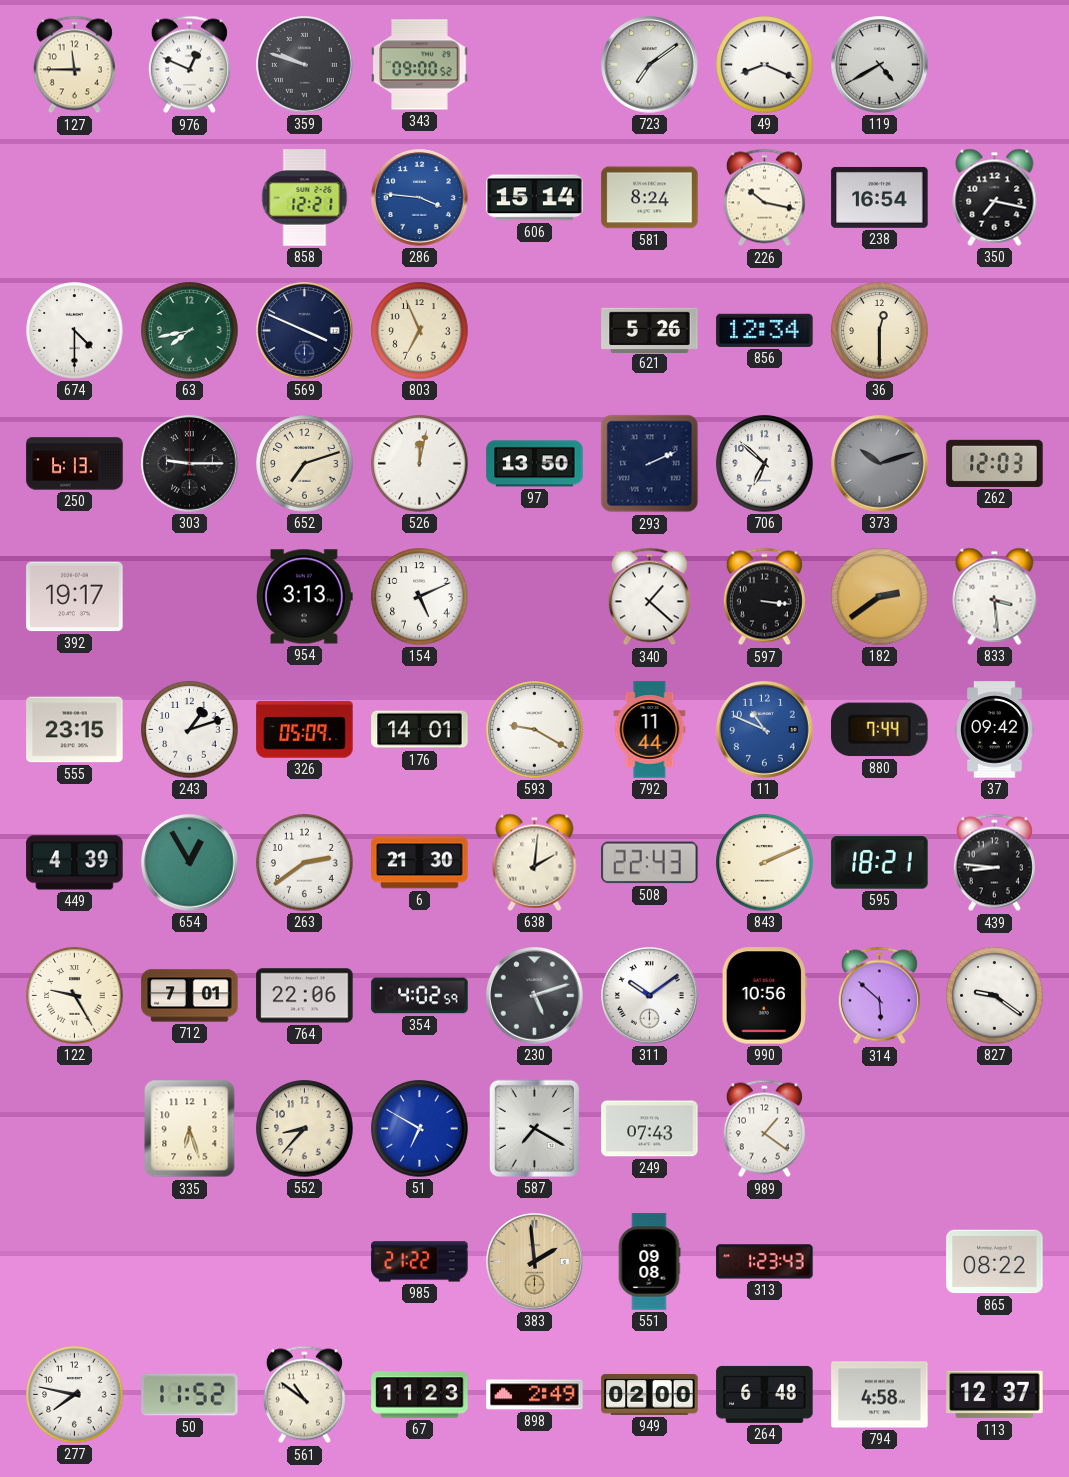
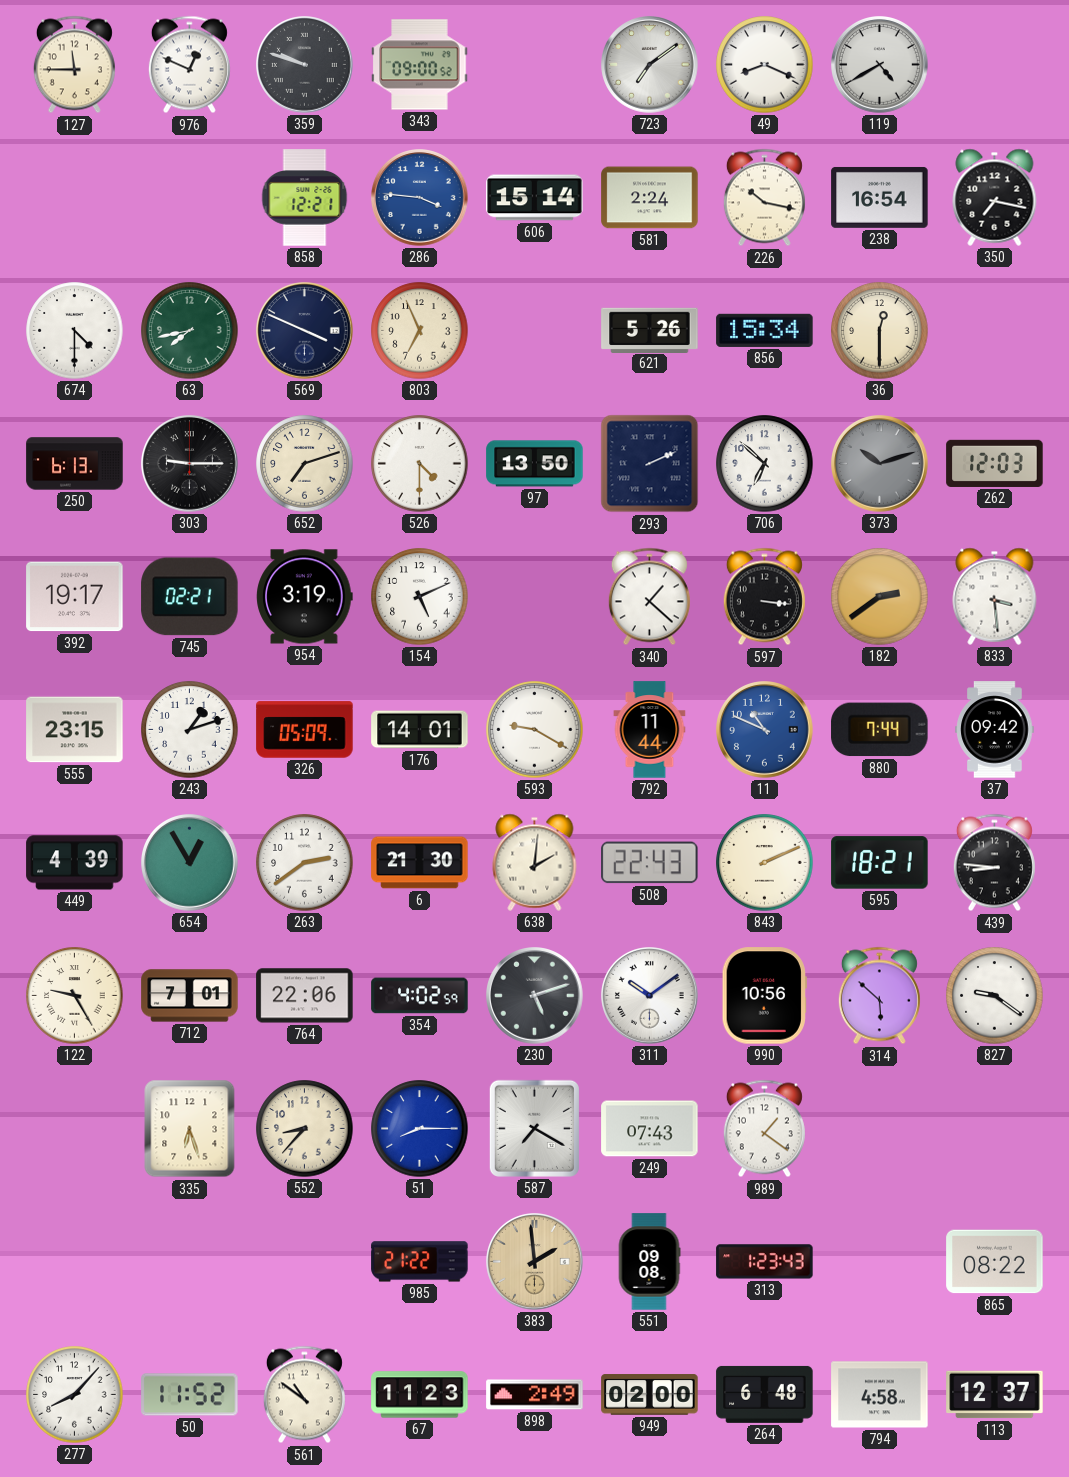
581: 8:24 -> 2:24 (650, 198)
856: 12:34 -> 15:34 (765, 330)
526: 12:02 -> 4:30 (420, 464)
745: none -> 02:21 (190, 597)
954: 3:13 -> 3:19 (305, 597)
51: 6:50 -> 8:15 (420, 1129)
277: 7:47 -> 8:07 (75, 1395)
